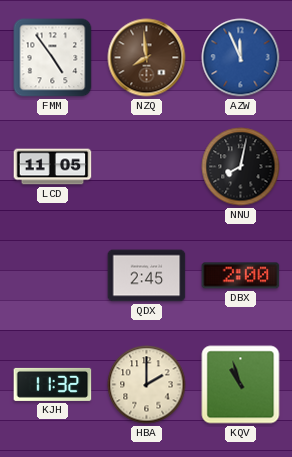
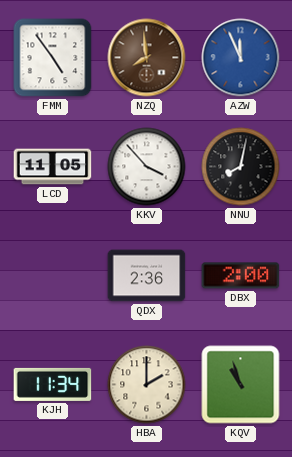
KKV: none -> 3:53 (147, 167)
QDX: 2:45 -> 2:36 (147, 276)
KJH: 11:32 -> 11:34 (53, 384)
